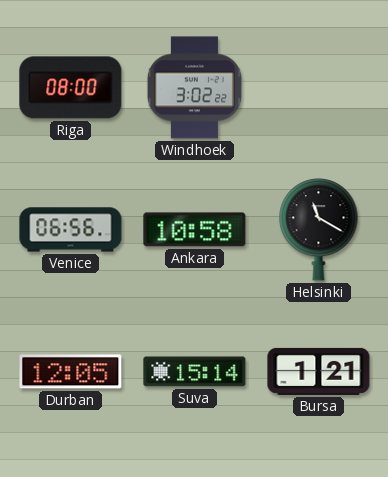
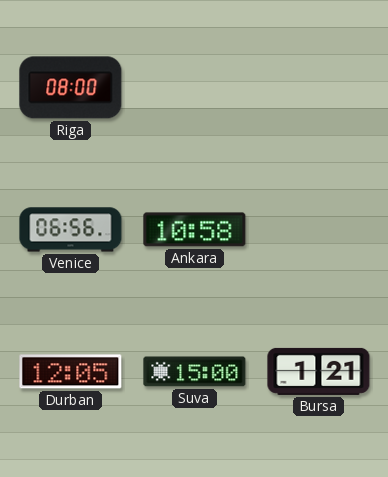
Windhoek: 3:02 -> none (194, 88)
Helsinki: 11:20 -> none (319, 230)
Suva: 15:14 -> 15:00 (195, 372)
